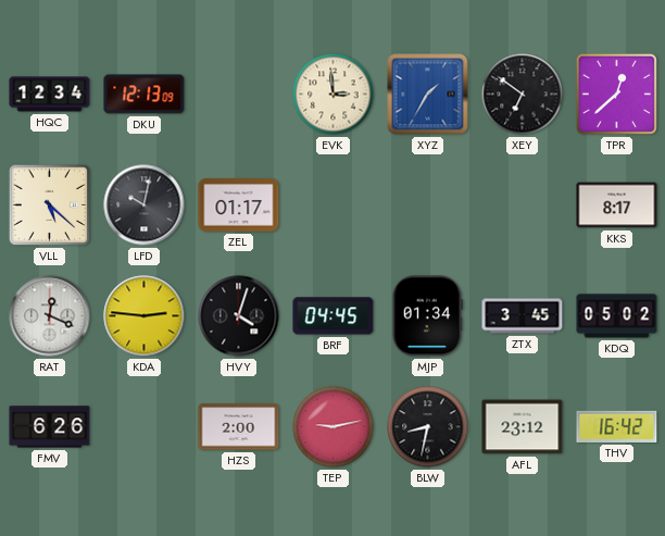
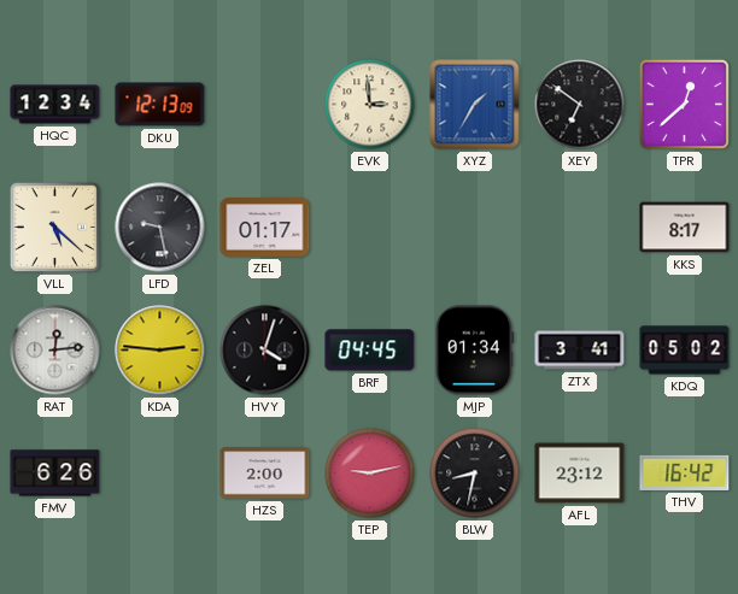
LFD: 10:02 -> 9:28 (160, 228)
RAT: 12:19 -> 12:14 (55, 351)
ZTX: 3:45 -> 3:41 (580, 351)
